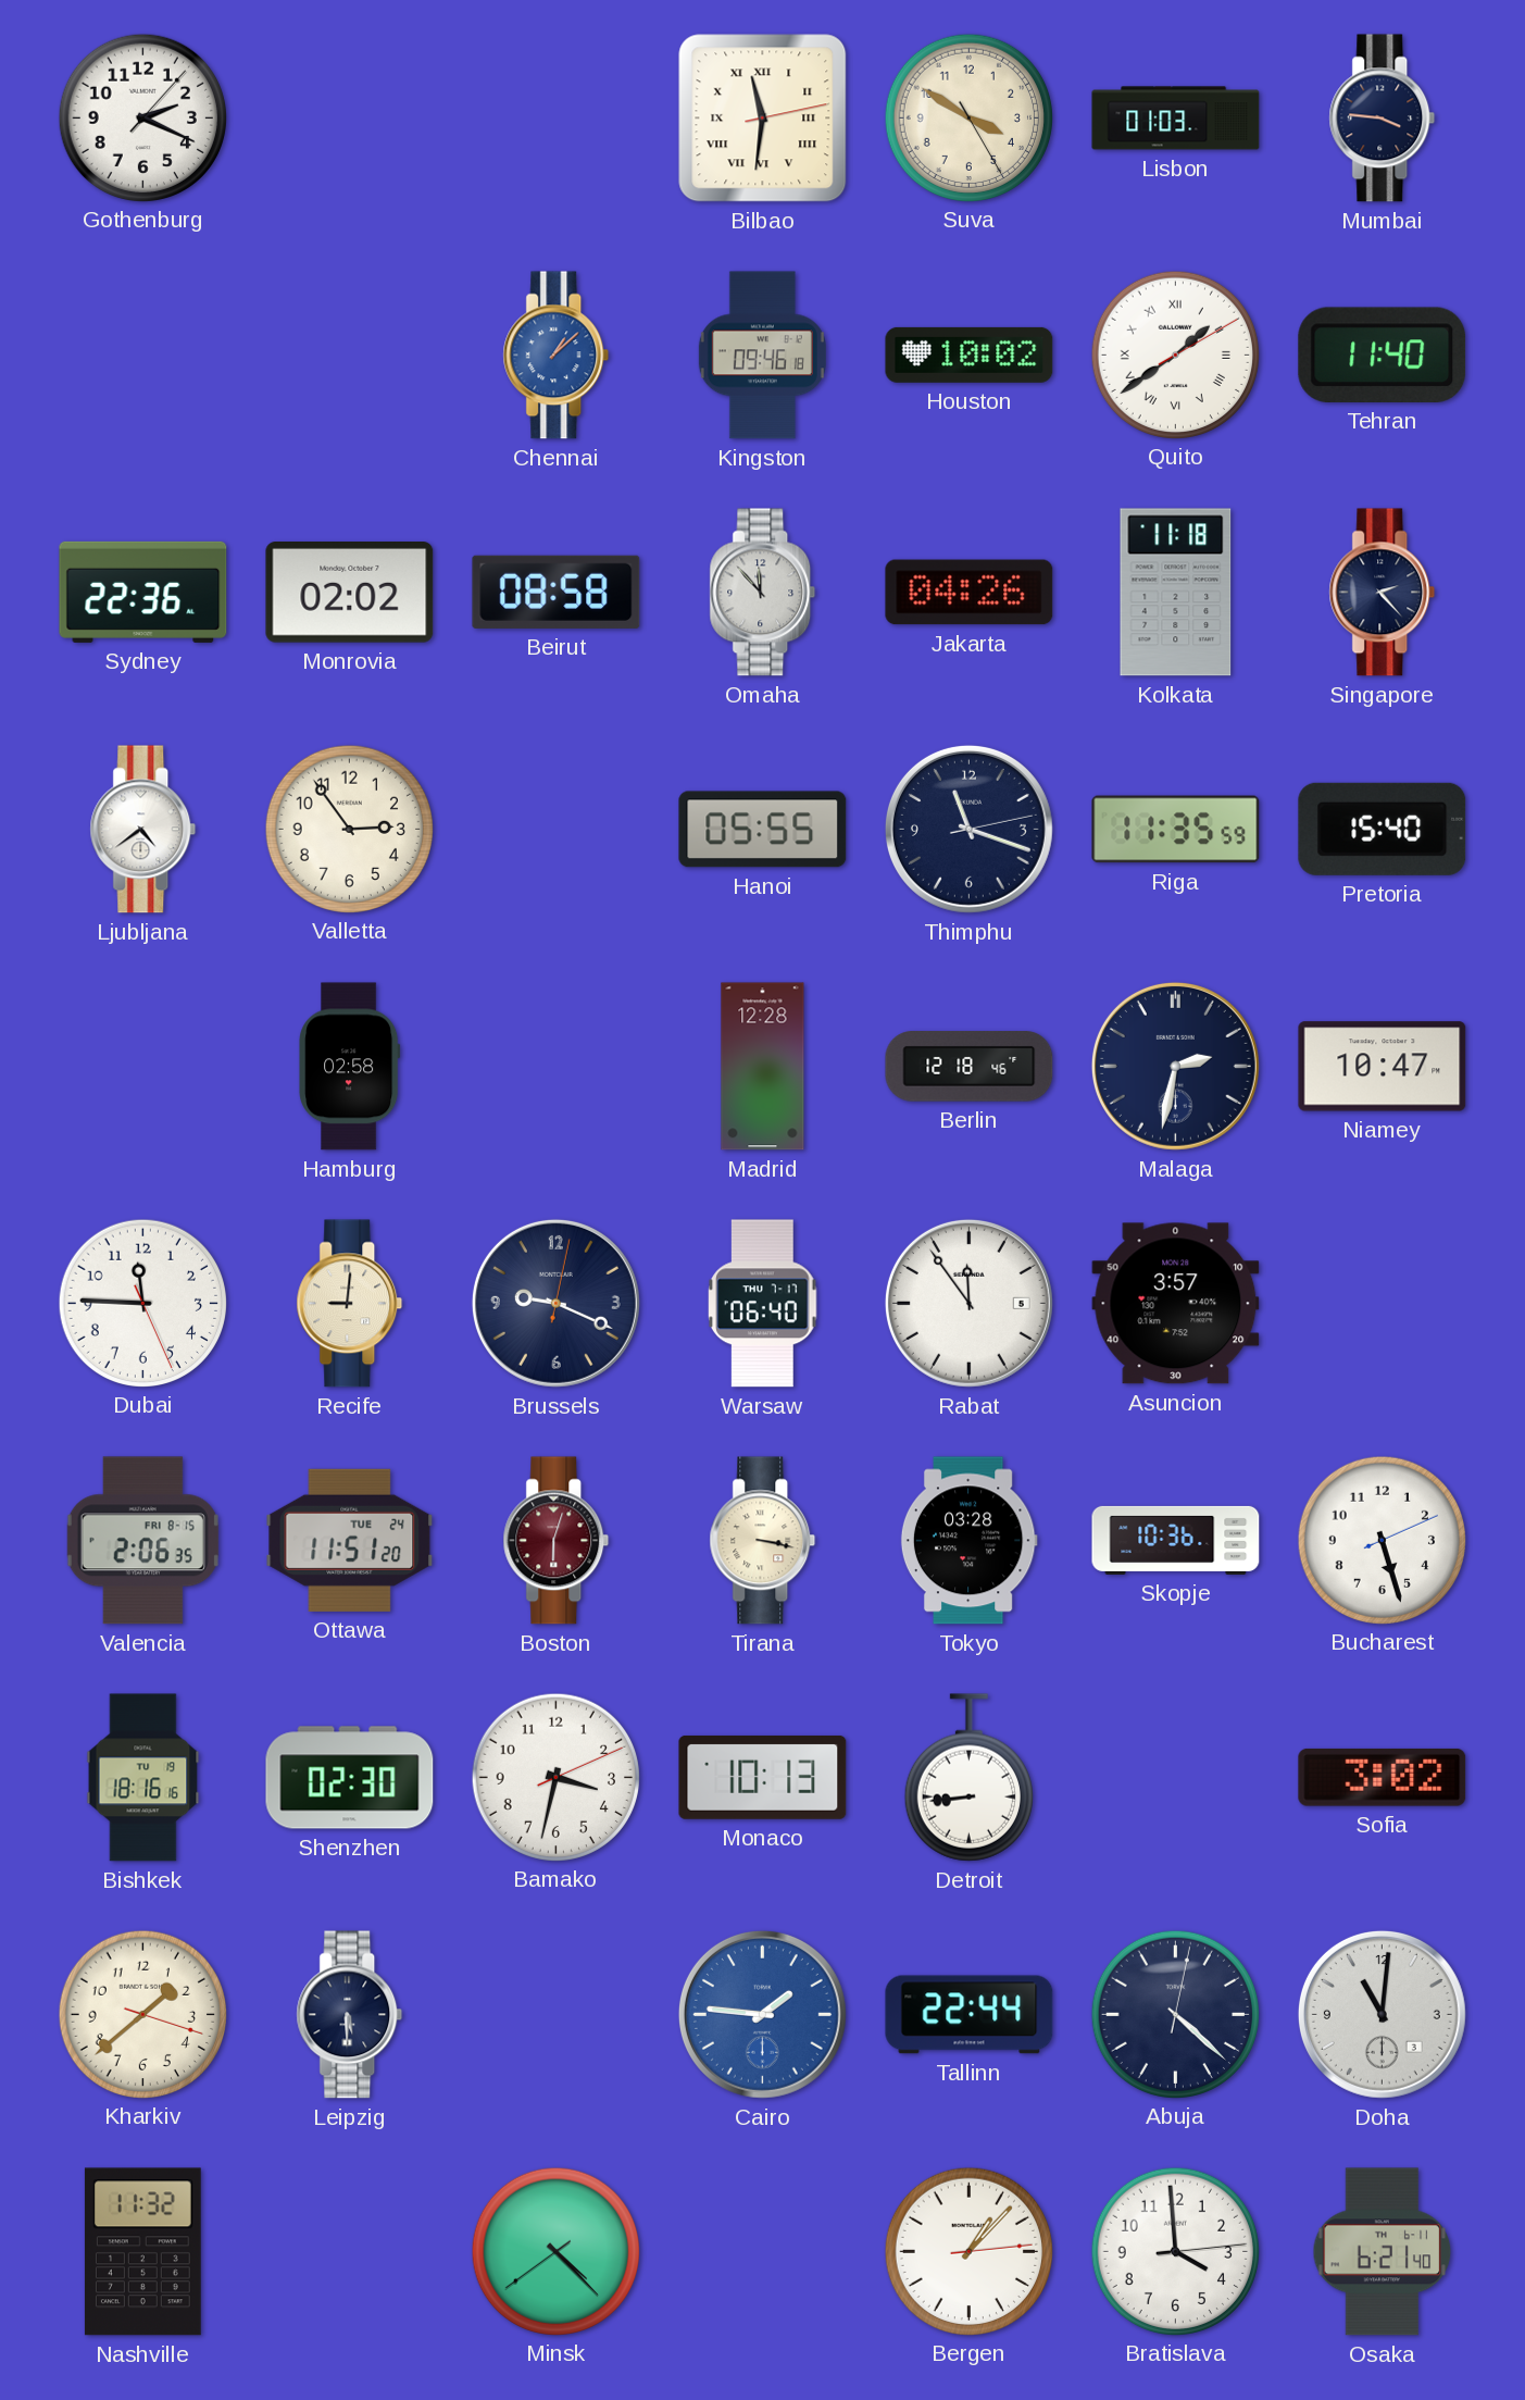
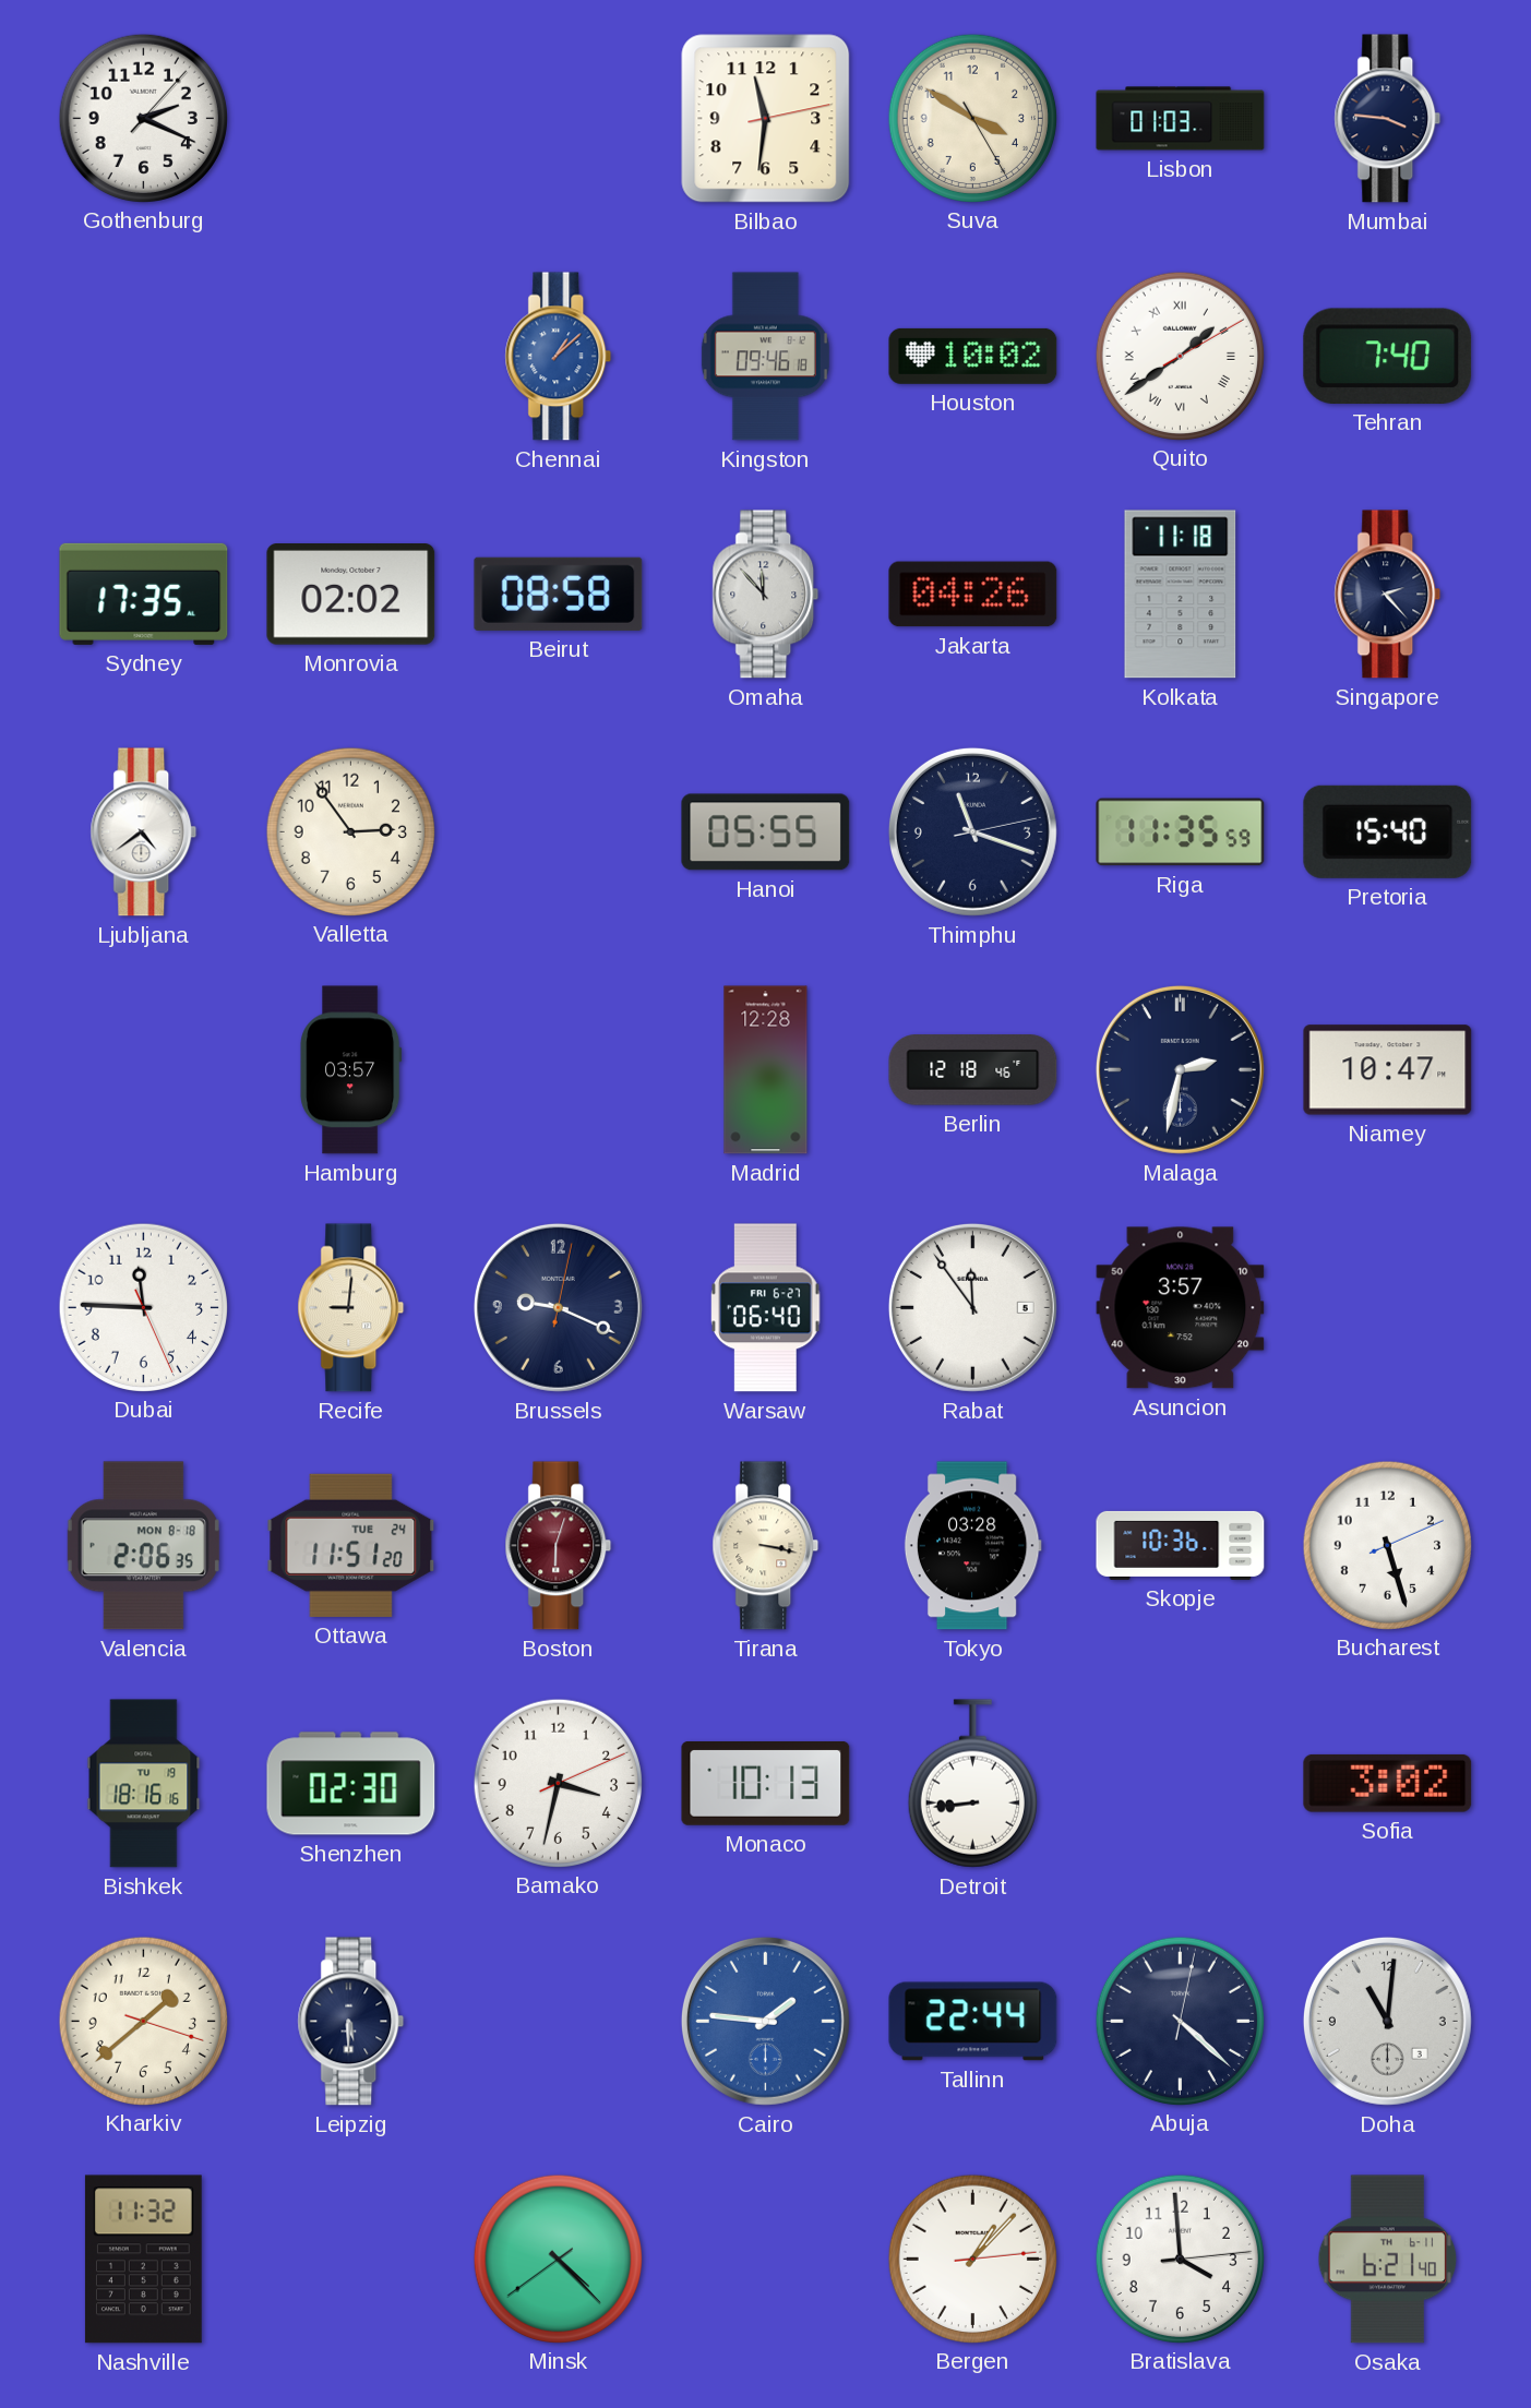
Bilbao numerals: Roman -> Arabic (766, 119)
Tehran: 11:40 -> 7:40 (1388, 356)
Sydney: 22:36 -> 17:35 (144, 594)
Hamburg: 02:58 -> 03:57 (351, 1070)
Warsaw date: THU 7-17 -> FRI 6-27 (766, 1308)
Valencia date: FRI 8-15 -> MON 8-18 (143, 1546)
